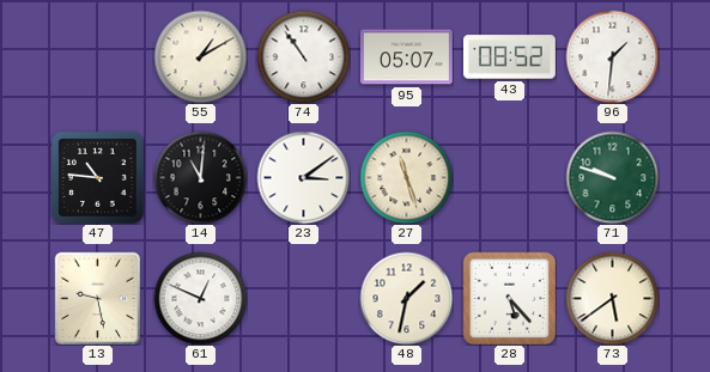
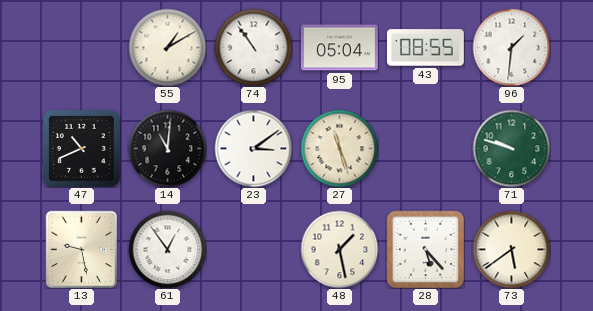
95: 05:07 -> 05:04 (339, 48)
43: 08:52 -> 08:55 (425, 48)
47: 10:46 -> 10:41 (81, 148)
61: 12:49 -> 12:54 (167, 249)
48: 1:32 -> 1:28 (339, 249)
